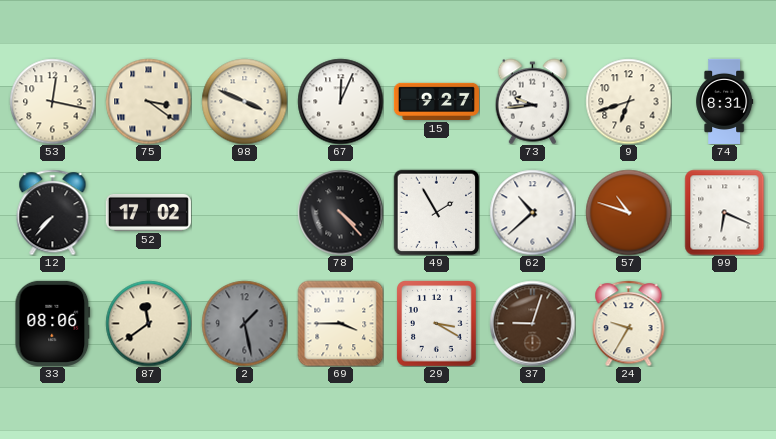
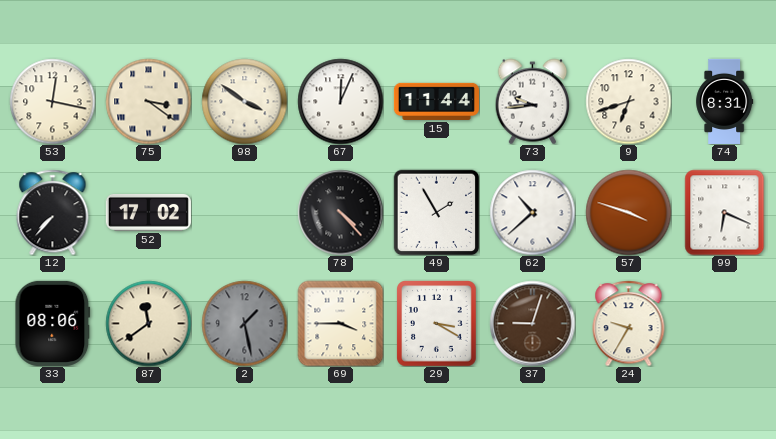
98: 3:49 -> 3:51 (244, 101)
15: 9:27 -> 11:44 (436, 101)
57: 10:48 -> 3:48 (628, 212)
